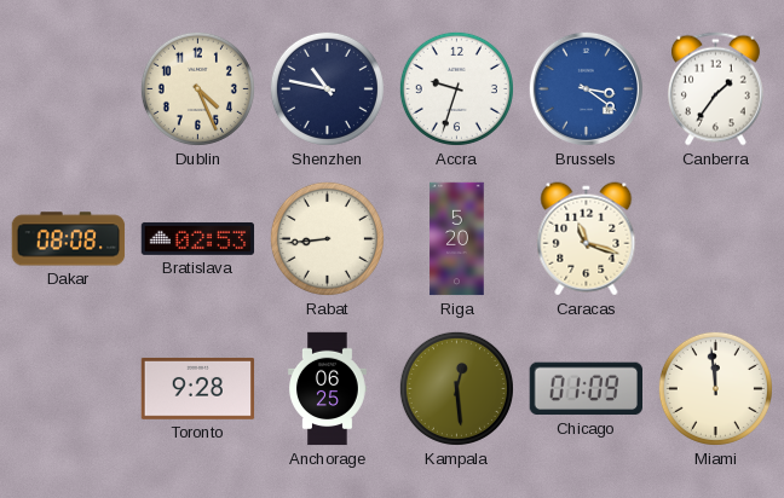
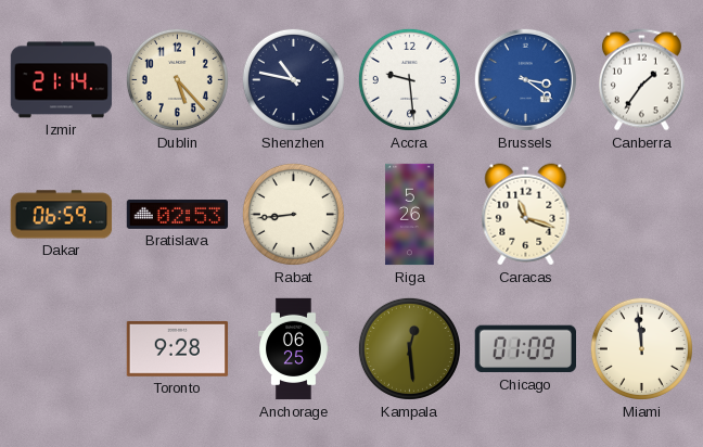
Izmir: none -> 21:14 (62, 80)
Dublin: 4:26 -> 5:23 (177, 79)
Accra: 9:33 -> 9:29 (409, 79)
Dakar: 08:08 -> 06:59 (62, 215)
Riga: 5:20 -> 5:26 (410, 215)
